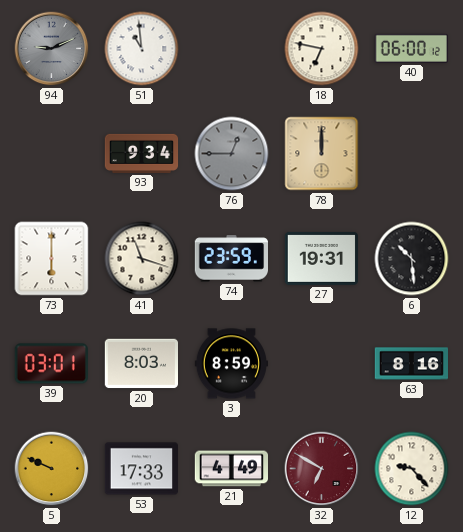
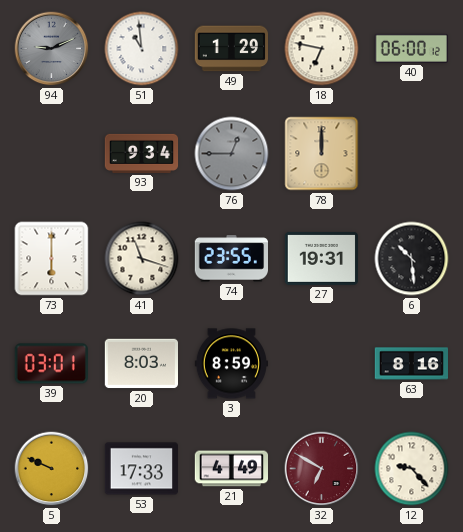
49: none -> 1:29 (231, 49)
74: 23:59 -> 23:55 (231, 259)
